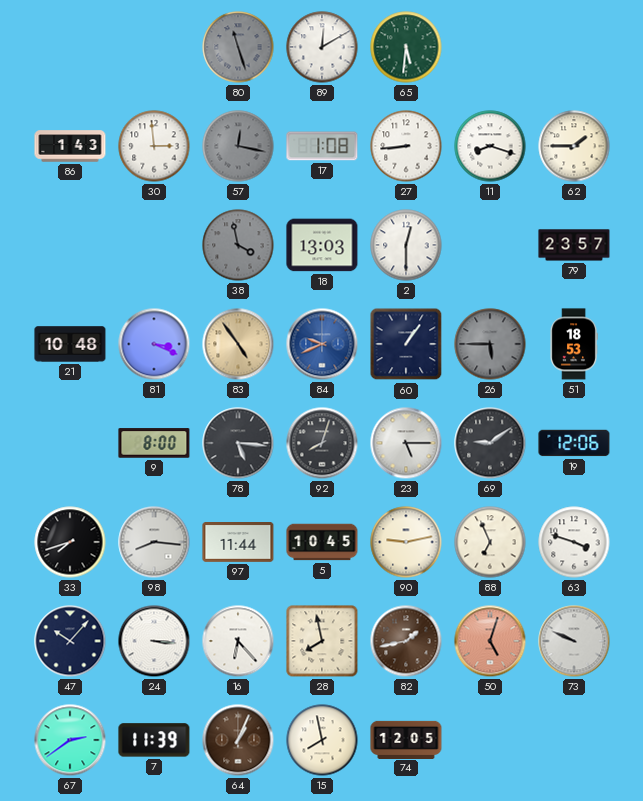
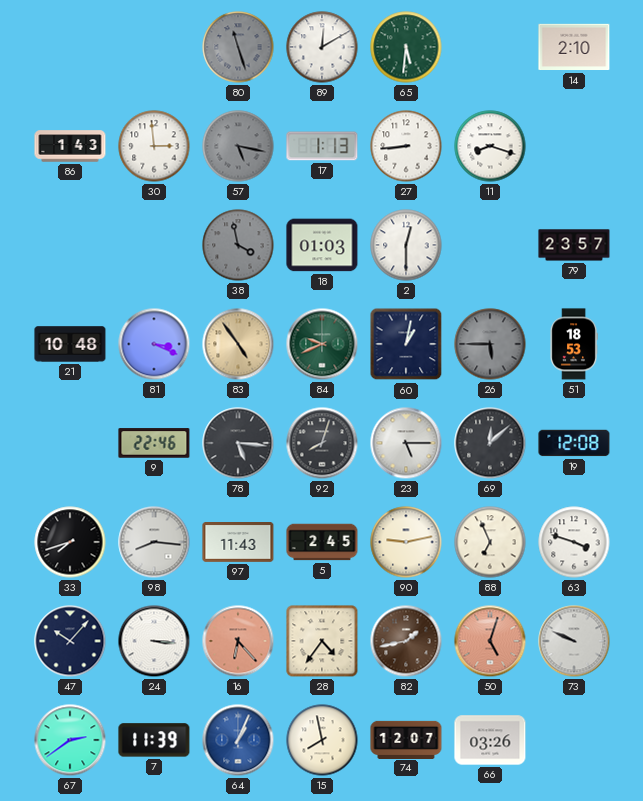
14: none -> 2:10 (574, 47)
57: 12:17 -> 5:17 (238, 146)
17: 1:08 -> 1:13 (322, 146)
62: 1:45 -> none (574, 146)
18: 13:03 -> 01:03 (322, 245)
84 dial: blue -> green (322, 344)
60: 1:06 -> 1:02 (406, 344)
9: 8:00 -> 22:46 (154, 443)
69: 9:09 -> 12:08 (490, 443)
19: 12:06 -> 12:08 (574, 443)
97: 11:44 -> 11:43 (238, 543)
5: 10:45 -> 2:45 (322, 542)
16 dial: white -> salmon (238, 641)
28: 7:58 -> 4:36 (322, 641)
64 dial: brown -> blue (238, 740)
74: 12:05 -> 12:07 (406, 739)
66: none -> 03:26 (490, 740)
